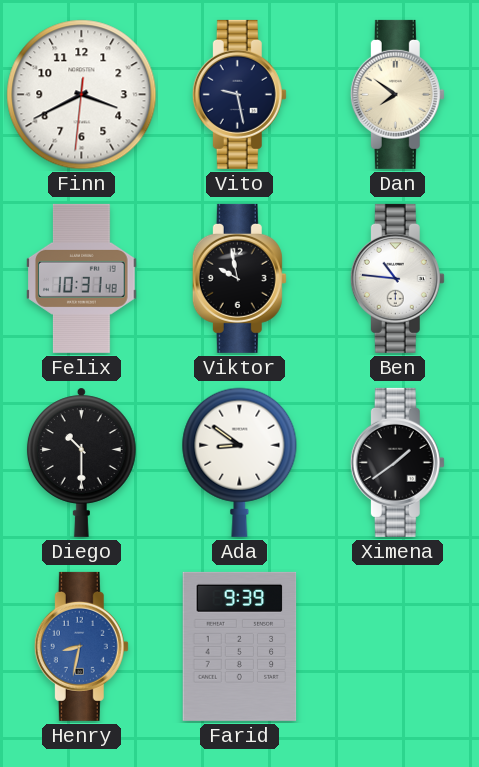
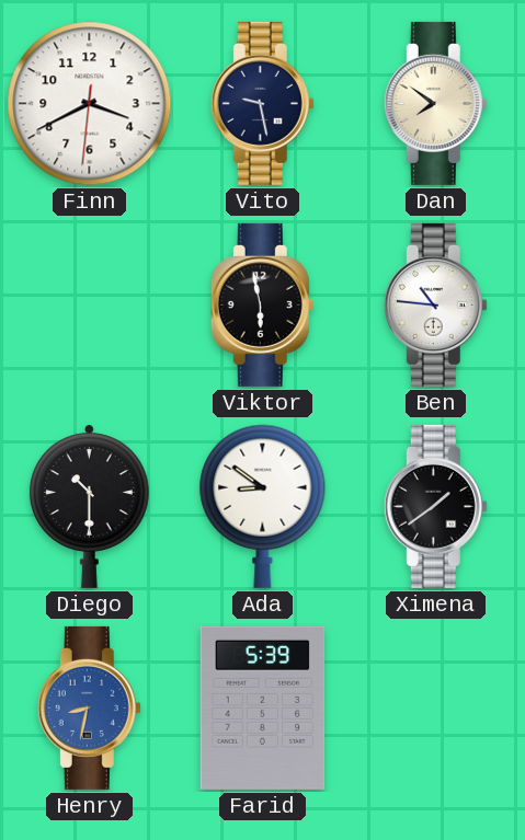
Felix: 10:31 -> none (82, 278)
Viktor: 9:58 -> 5:58 (262, 304)
Farid: 9:39 -> 5:39 (263, 707)
